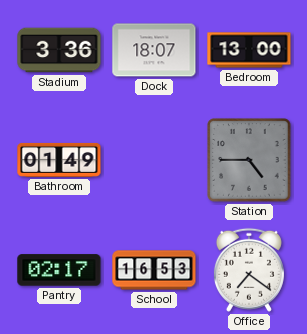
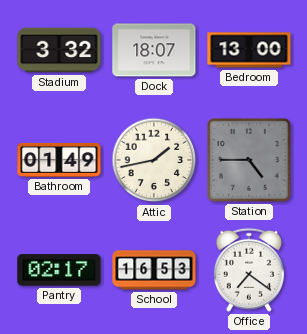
Stadium: 3:36 -> 3:32 (59, 50)
Attic: none -> 1:43 (154, 160)
